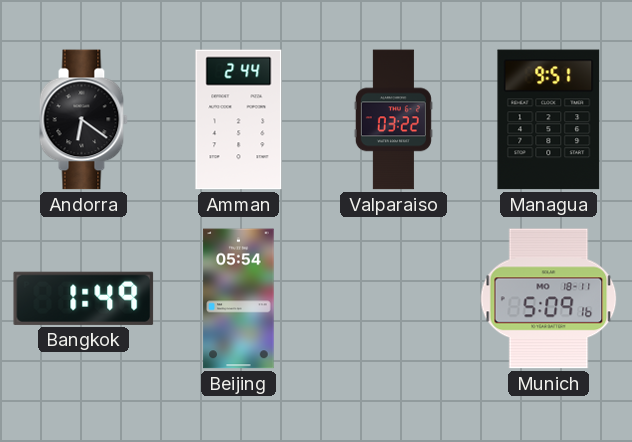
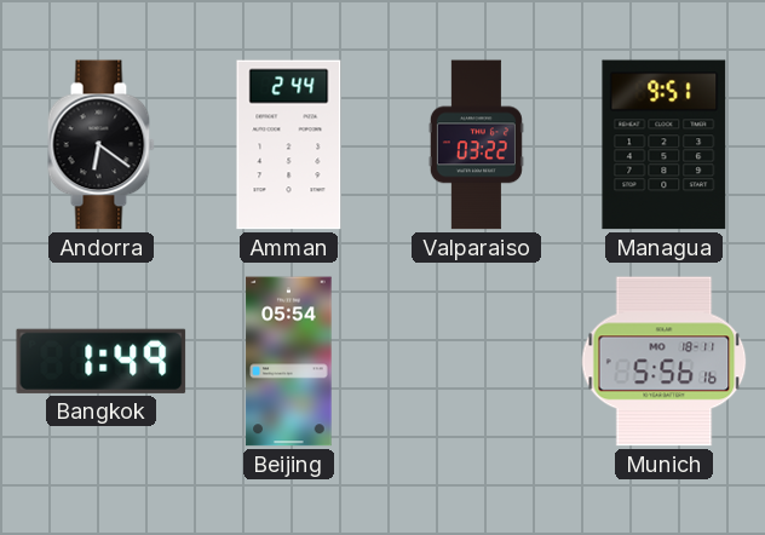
Munich: 5:09 -> 5:56 (665, 362)
